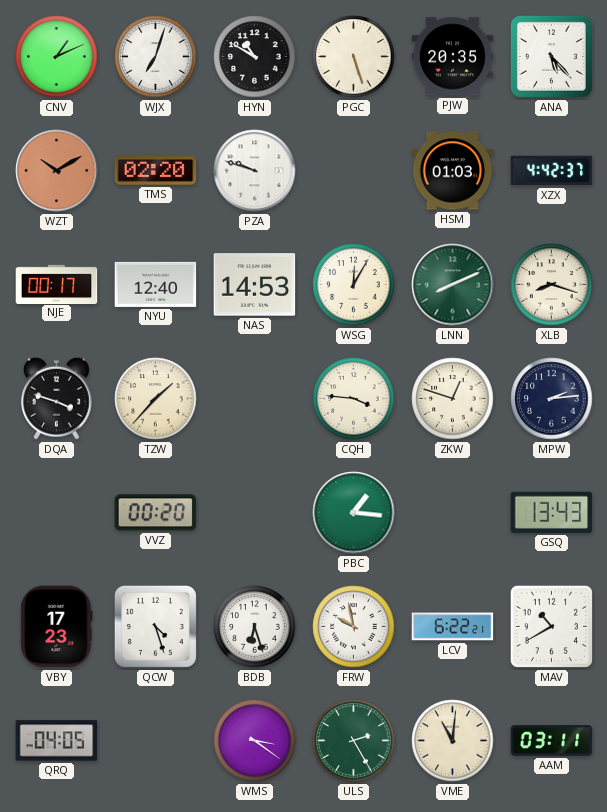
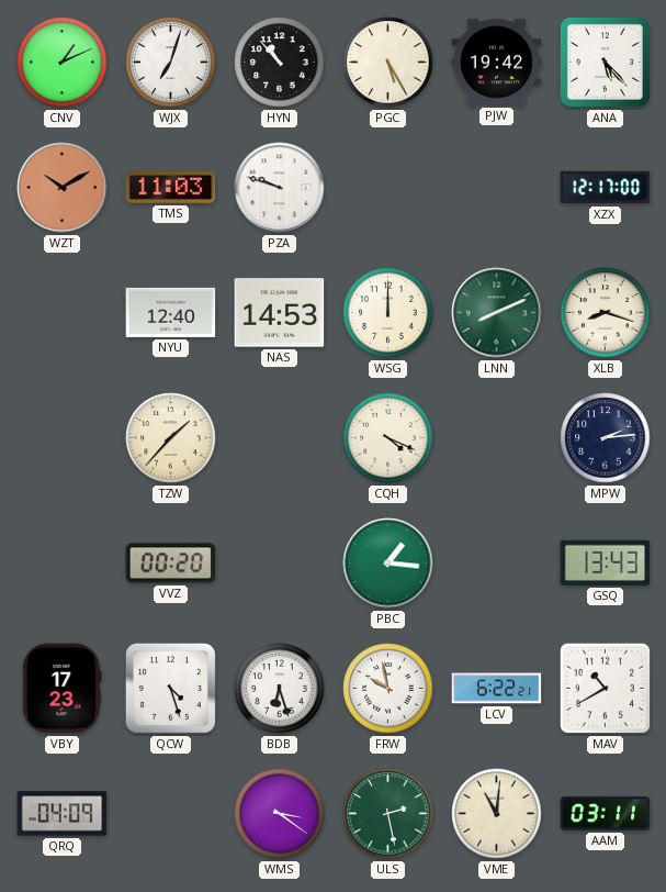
HYN: 10:50 -> 10:53 (280, 63)
PGC: 5:27 -> 5:25 (388, 63)
PJW: 20:35 -> 19:42 (497, 63)
TMS: 02:20 -> 11:03 (171, 188)
HSM: 01:03 -> none (453, 171)
XZX: 4:42 -> 12:17 (606, 188)
NJE: 00:17 -> none (57, 284)
WSG: 12:05 -> 12:00 (388, 313)
DQA: 3:48 -> none (57, 398)
CQH: 3:46 -> 4:19 (388, 438)
ZKW: 12:48 -> none (453, 399)
QRQ: 04:05 -> 04:09 (63, 814)
ULS: 2:25 -> 2:28 (388, 814)
